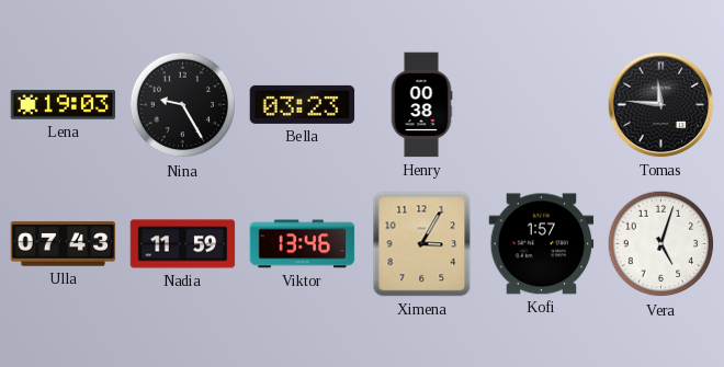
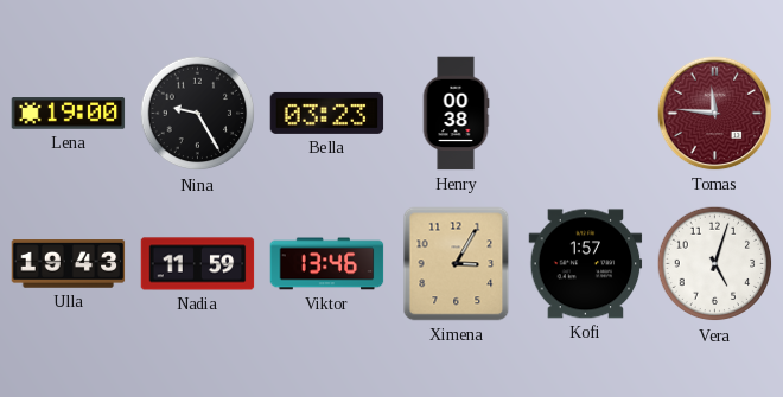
Lena: 19:03 -> 19:00 (69, 114)
Tomas dial: black -> burgundy (715, 114)
Ulla: 07:43 -> 19:43 (69, 264)
